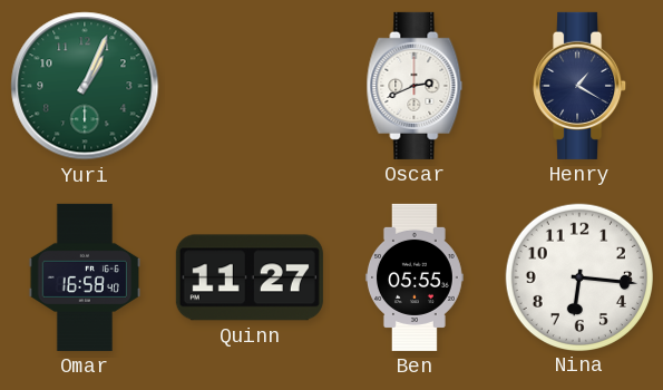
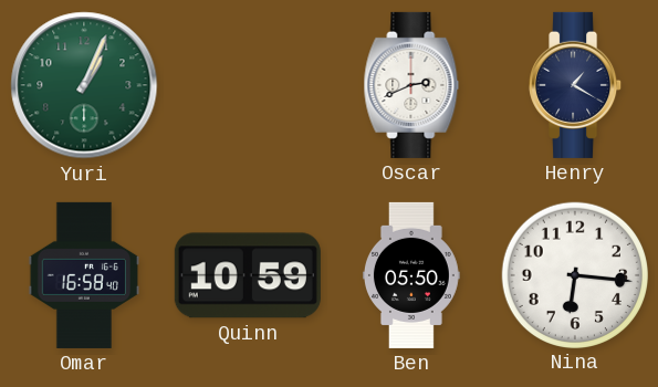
Quinn: 11:27 -> 10:59 (248, 275)
Ben: 05:55 -> 05:50 (411, 275)
